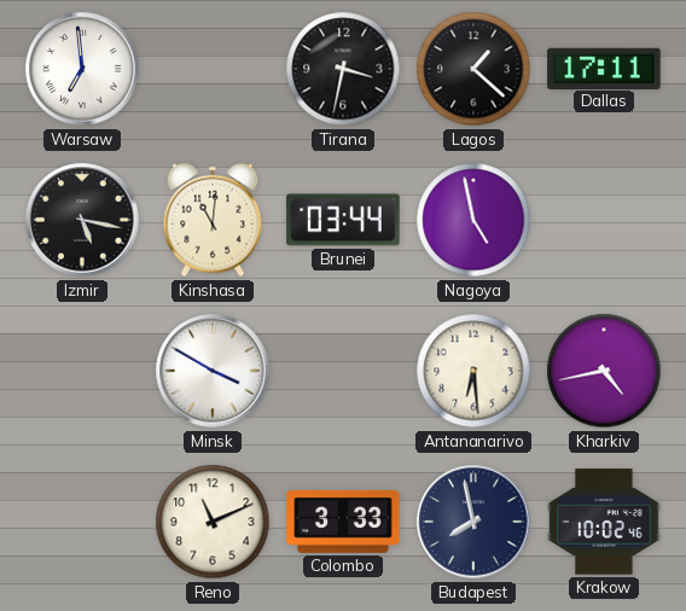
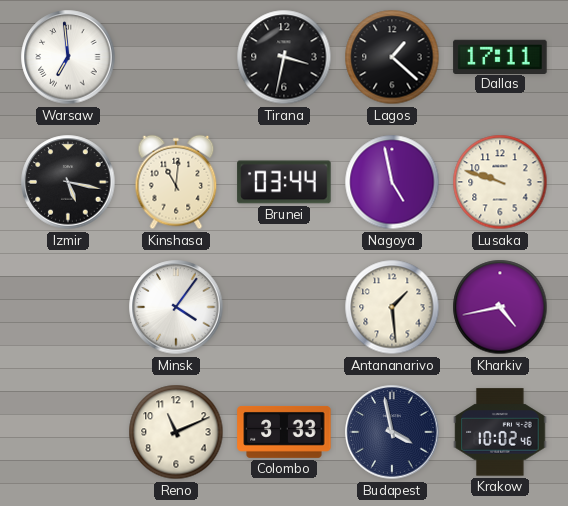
Lusaka: none -> 9:48 (500, 182)
Minsk: 3:50 -> 4:06 (176, 307)
Antananarivo: 6:29 -> 1:29 (392, 307)
Budapest: 7:58 -> 3:58 (392, 432)
